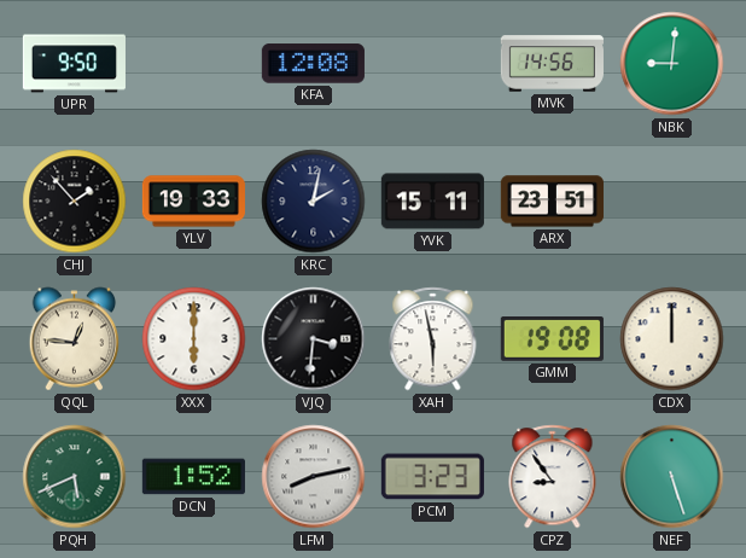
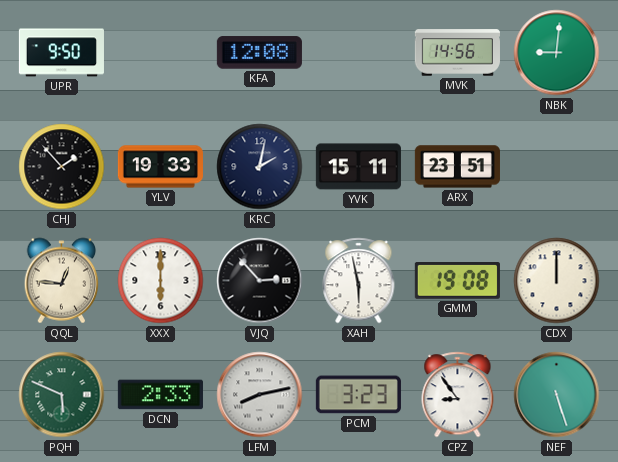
VJQ: 3:31 -> 2:53 (260, 281)
PQH: 5:41 -> 5:49 (62, 395)
DCN: 1:52 -> 2:33 (160, 395)
